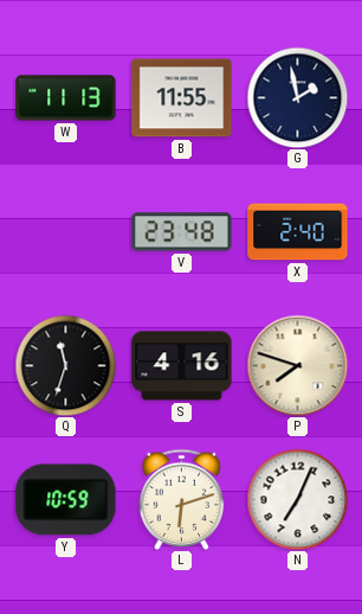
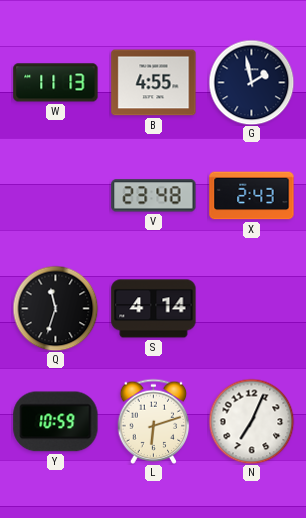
B: 11:55 -> 4:55 (154, 83)
X: 2:40 -> 2:43 (252, 196)
S: 4:16 -> 4:14 (154, 309)
P: 7:48 -> none (297, 365)
